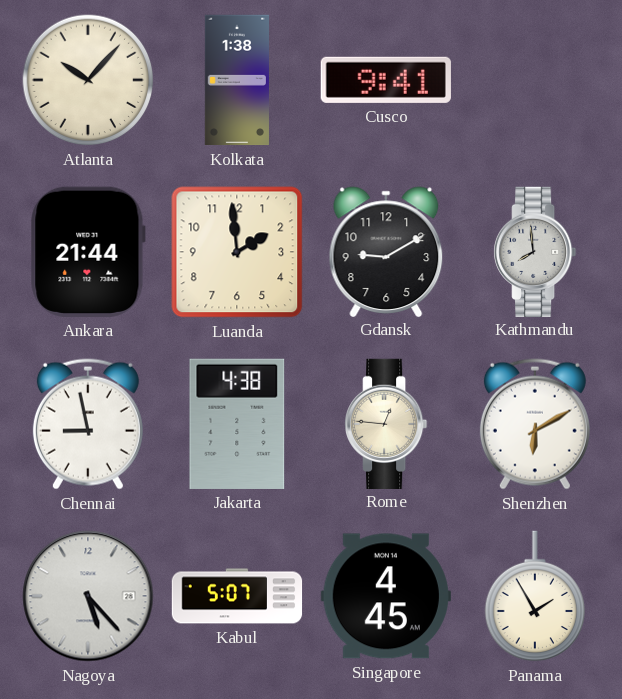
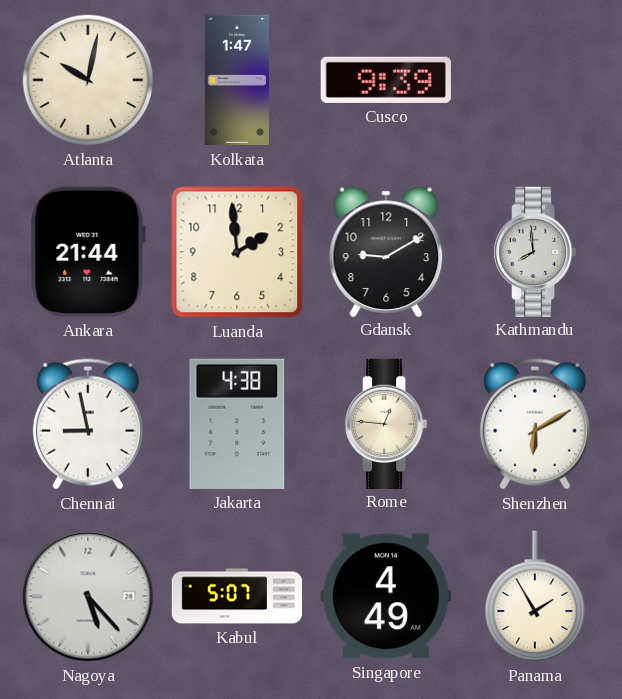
Atlanta: 10:07 -> 10:02 (88, 80)
Kolkata: 1:38 -> 1:47 (237, 80)
Cusco: 9:41 -> 9:39 (386, 80)
Singapore: 4:45 -> 4:49 (386, 596)
